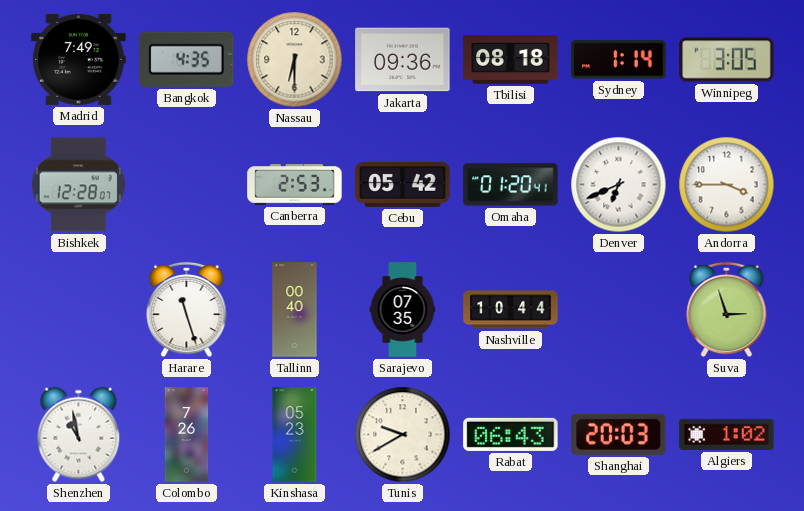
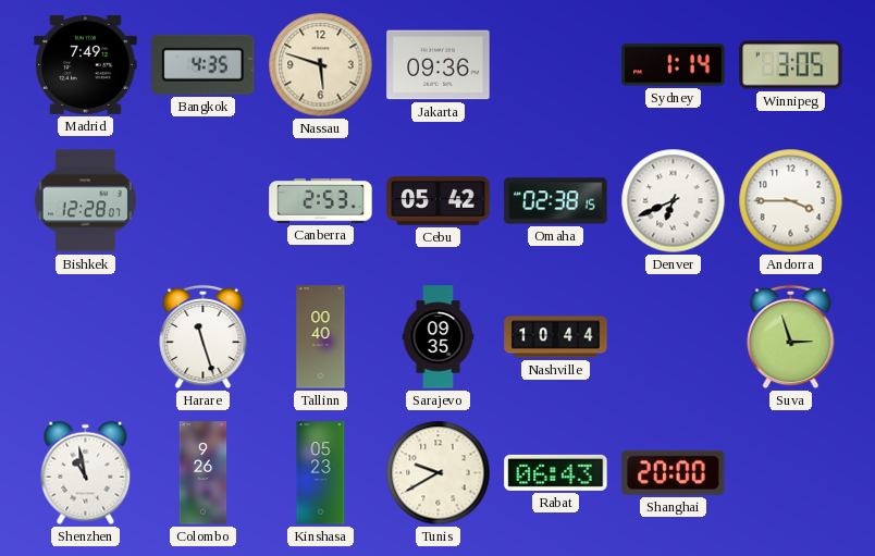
Nassau: 6:30 -> 5:48 (321, 65)
Tbilisi: 08:18 -> none (511, 59)
Omaha: 01:20 -> 02:38 (556, 201)
Sarajevo: 07:35 -> 09:35 (439, 337)
Colombo: 7:26 -> 9:26 (204, 473)
Shanghai: 20:03 -> 20:00 (674, 472)
Algiers: 1:02 -> none (727, 434)
